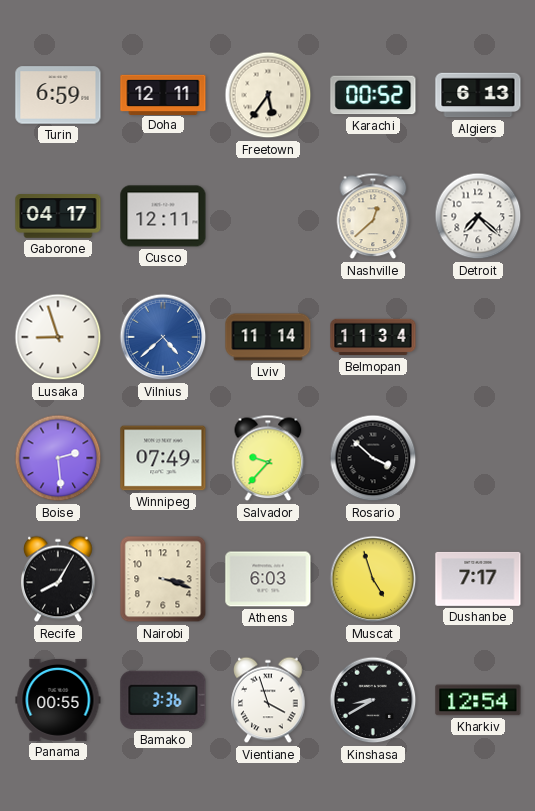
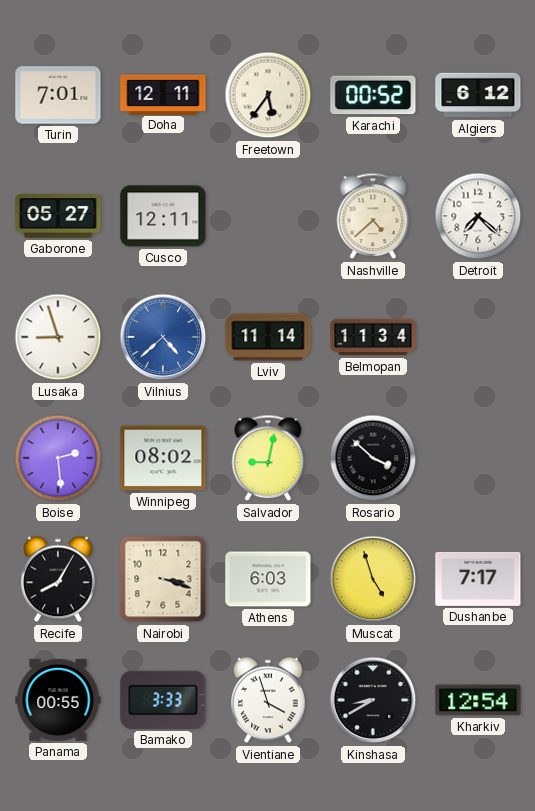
Turin: 6:59 -> 7:01 (58, 95)
Algiers: 6:13 -> 6:12 (478, 95)
Gaborone: 04:17 -> 05:27 (58, 216)
Nashville: 12:38 -> 4:38 (373, 216)
Winnipeg: 07:49 -> 08:02 (163, 458)
Salvador: 9:37 -> 9:02 (268, 458)
Bamako: 3:36 -> 3:33 (163, 700)
